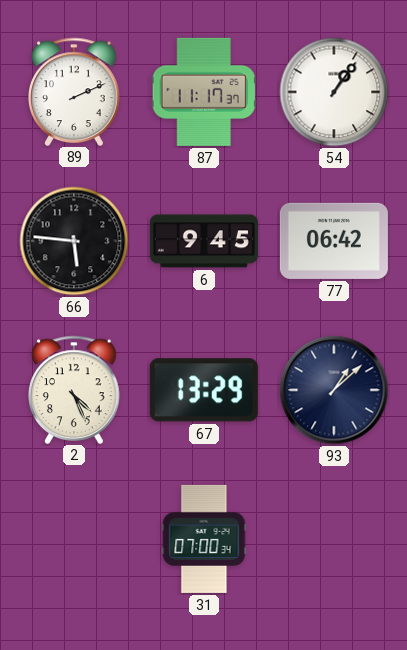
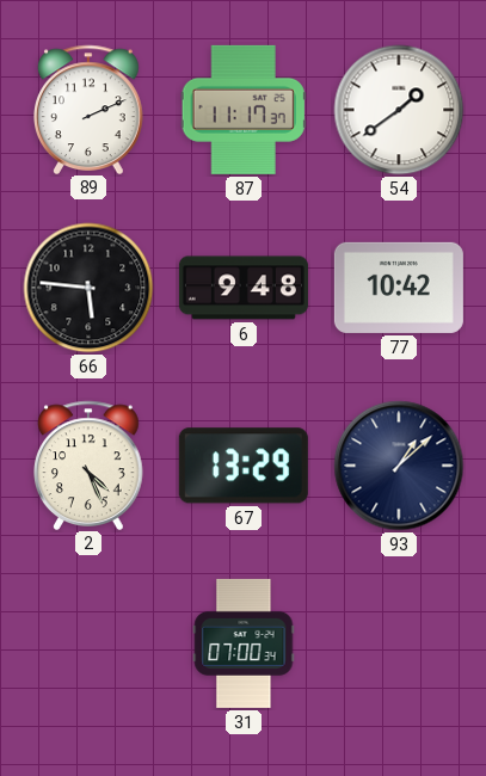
54: 1:06 -> 1:39 (399, 110)
6: 9:45 -> 9:48 (244, 288)
77: 06:42 -> 10:42 (399, 288)
